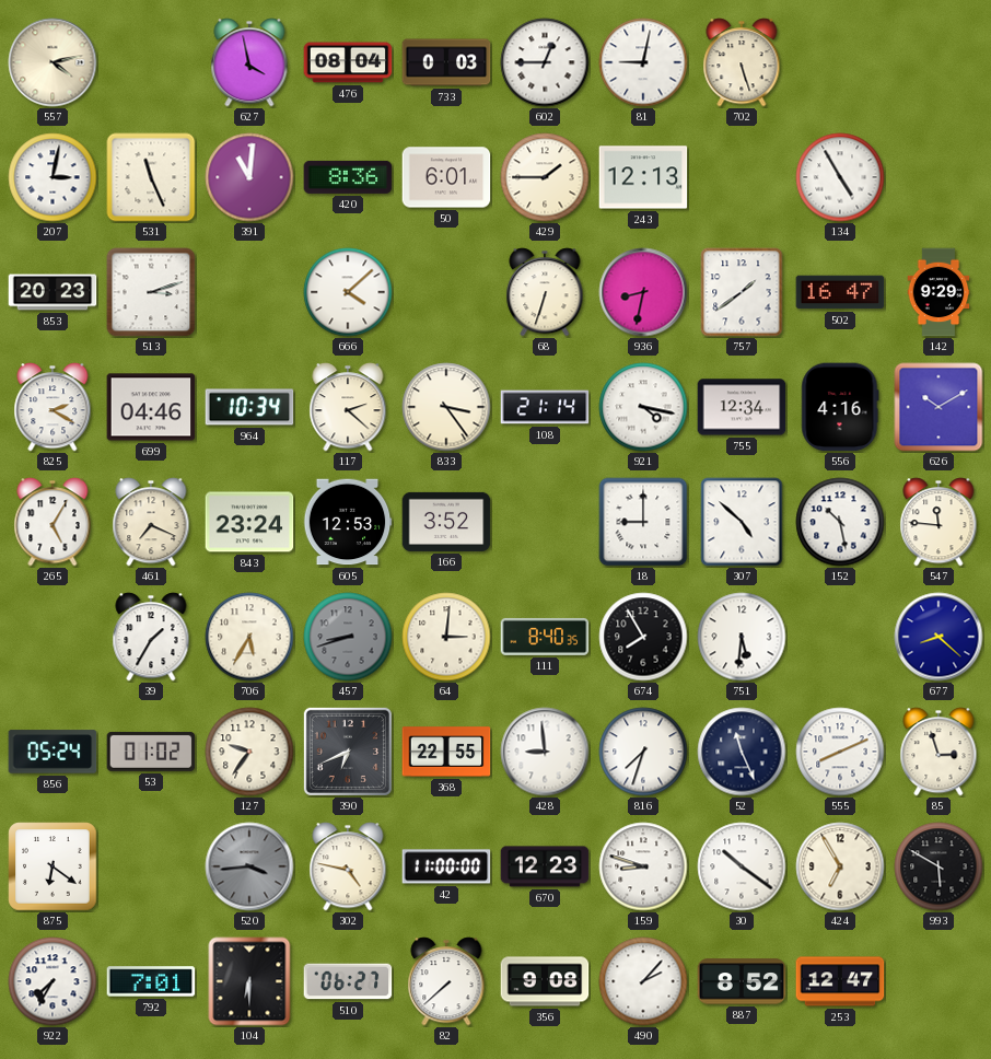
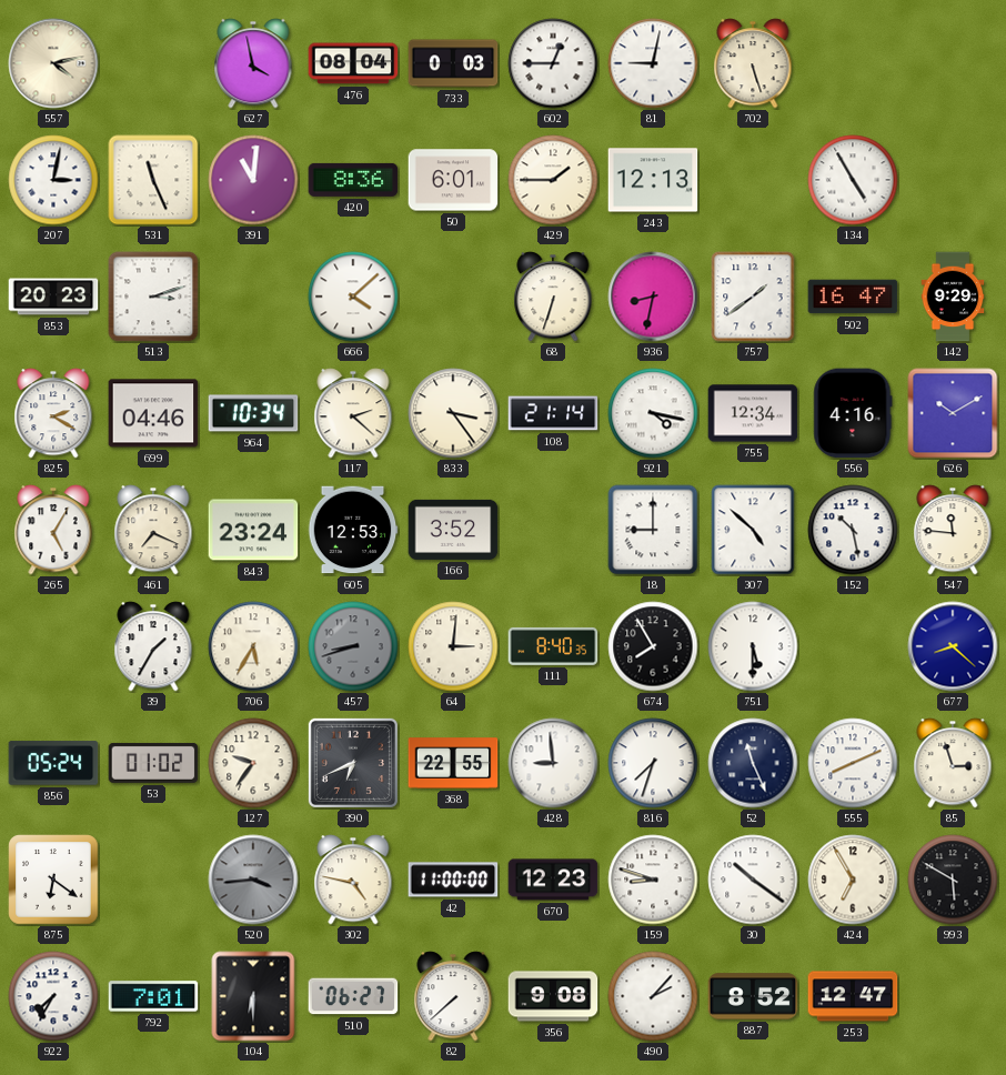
751: 5:31 -> 5:30 (753, 646)
